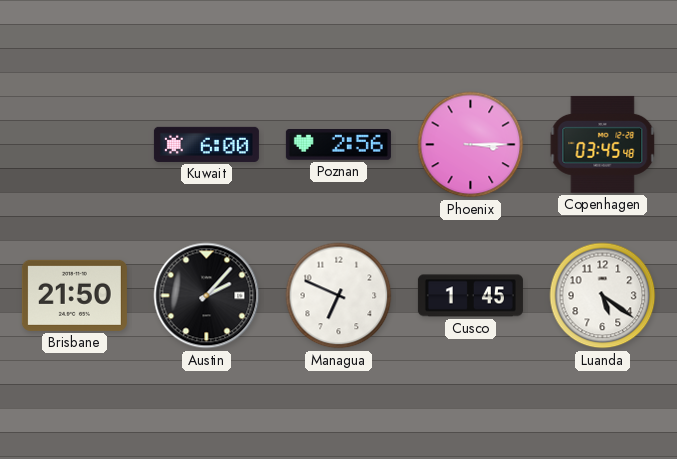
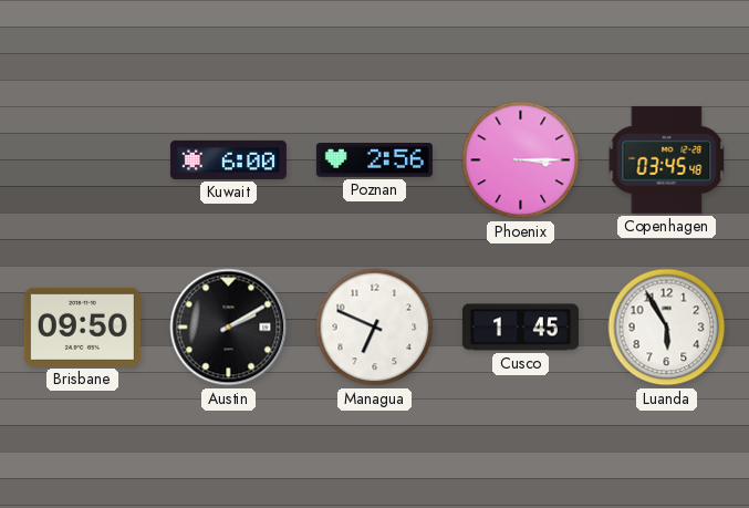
Brisbane: 21:50 -> 09:50 (82, 326)
Austin: 2:07 -> 2:10 (229, 328)
Luanda: 5:21 -> 5:55 (667, 328)
